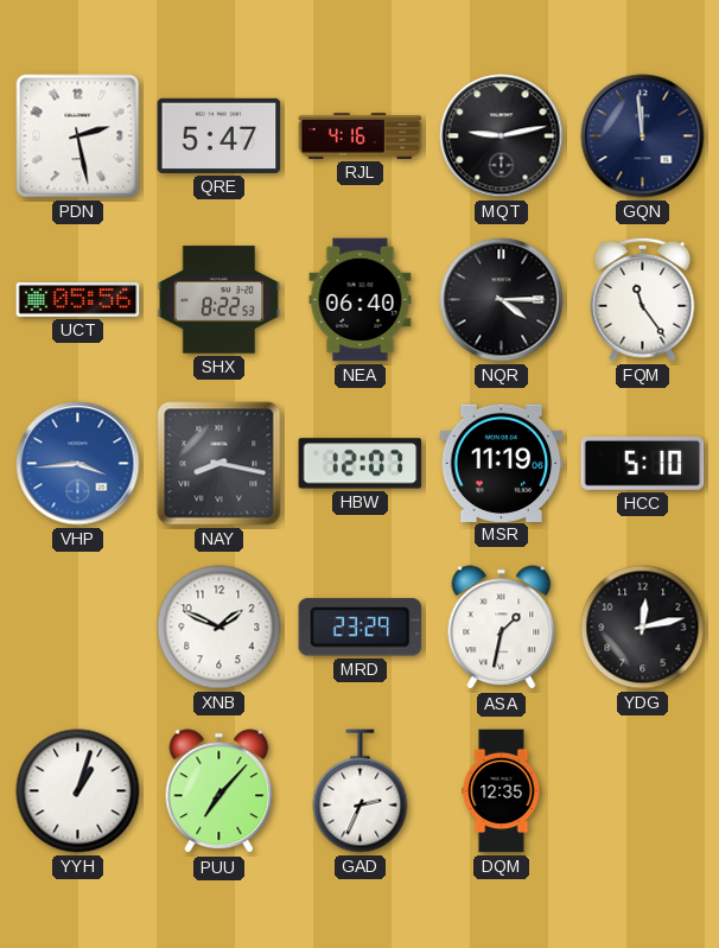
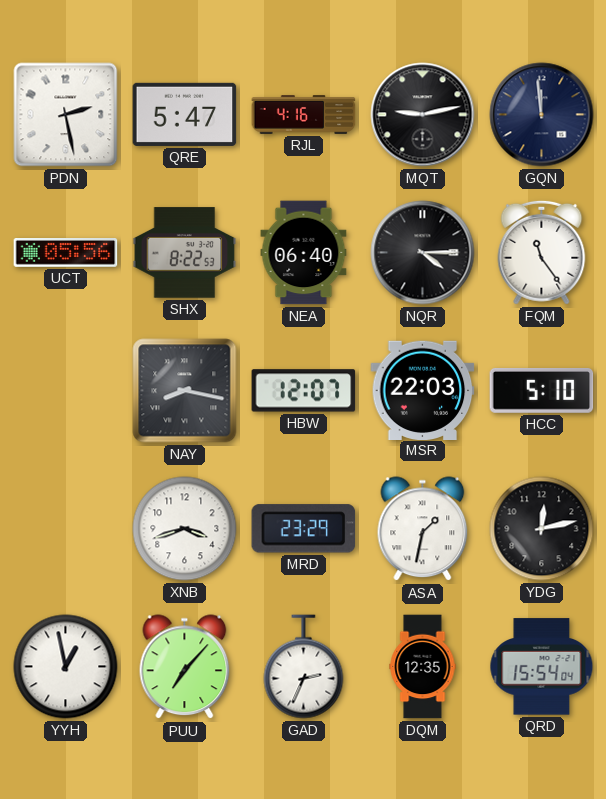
VHP: 3:44 -> none (78, 464)
MSR: 11:19 -> 22:03 (423, 390)
XNB: 1:49 -> 3:42 (185, 529)
YYH: 1:03 -> 12:58 (66, 667)
QRD: none -> 15:54 (542, 667)
